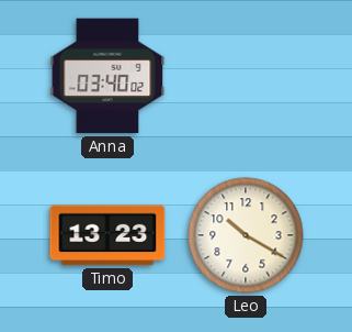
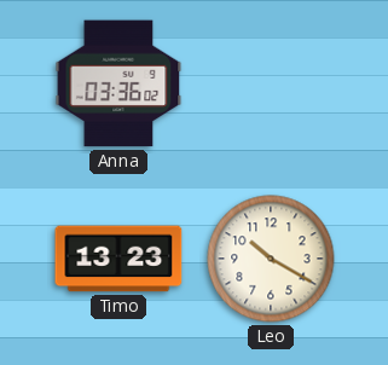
Anna: 03:40 -> 03:36 (118, 83)
